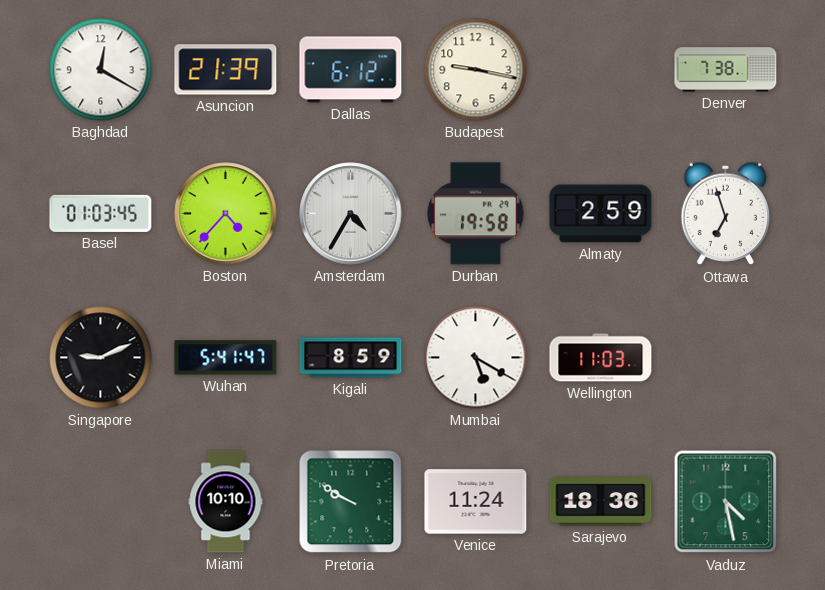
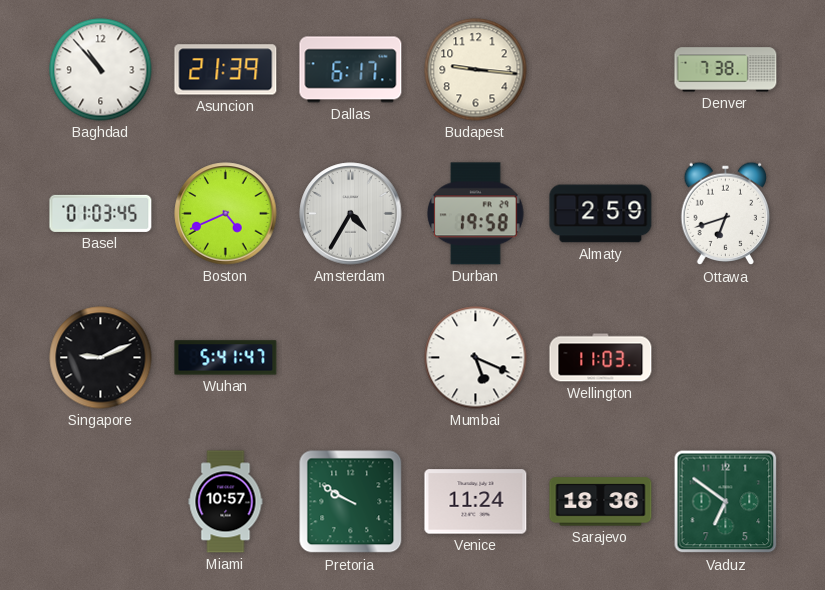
Baghdad: 12:20 -> 10:53 (101, 70)
Dallas: 6:12 -> 6:17 (351, 70)
Budapest: 9:17 -> 9:16 (476, 70)
Boston: 4:37 -> 4:41 (226, 214)
Ottawa: 6:57 -> 6:42 (726, 214)
Kigali: 8:59 -> none (351, 358)
Mumbai: 5:20 -> 5:19 (476, 358)
Miami: 10:10 -> 10:57 (226, 502)
Vaduz: 4:28 -> 6:51 (726, 502)
